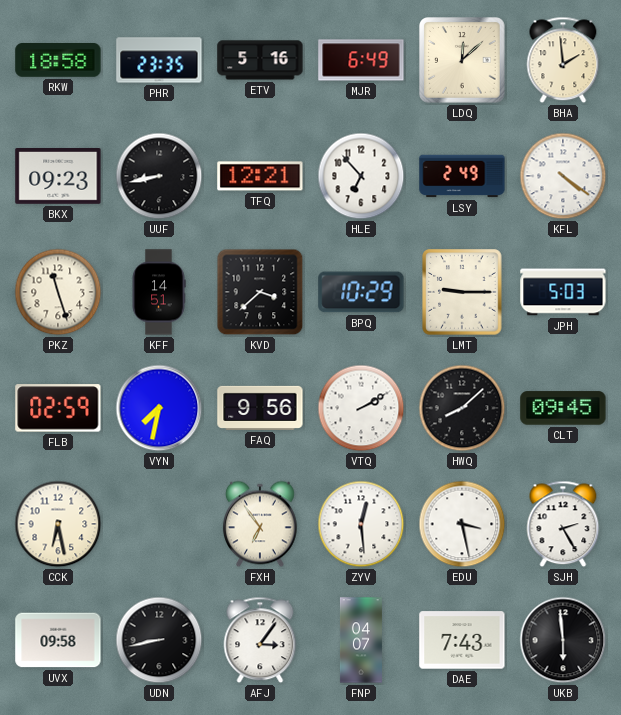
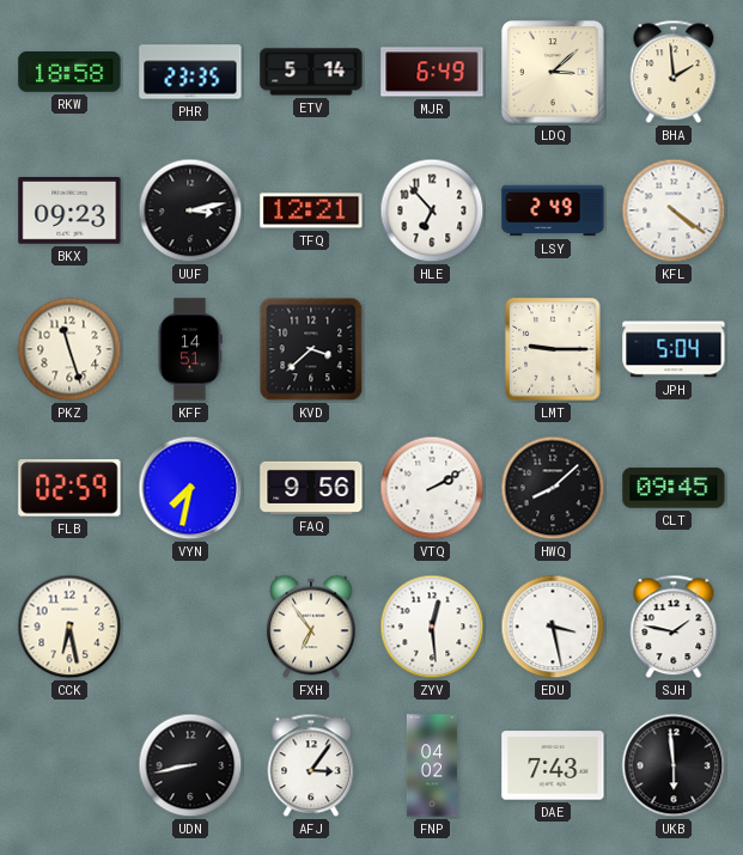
ETV: 5:16 -> 5:14 (311, 72)
LDQ: 12:08 -> 3:08 (553, 72)
UUF: 8:43 -> 3:13 (190, 210)
BPQ: 10:29 -> none (361, 292)
JPH: 5:03 -> 5:04 (674, 349)
SJH: 2:25 -> 1:47 (674, 627)
UVX: 09:58 -> none (58, 640)
FNP: 04:07 -> 04:02 (432, 765)
